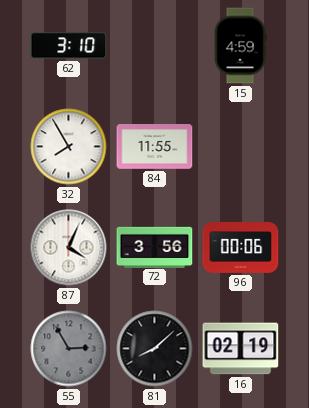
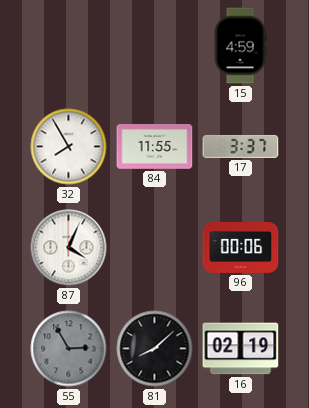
62: 3:10 -> none (69, 46)
17: none -> 3:37 (241, 146)
72: 3:56 -> none (155, 247)
